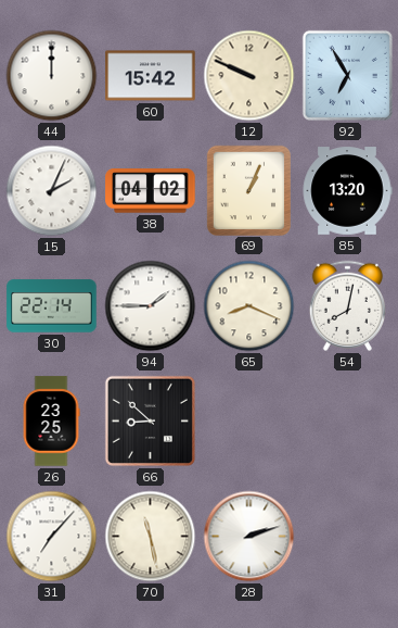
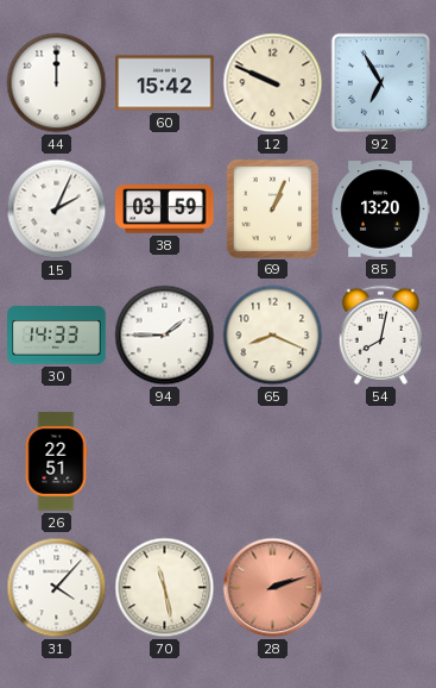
38: 04:02 -> 03:59 (165, 209)
30: 22:14 -> 14:33 (57, 336)
26: 23:25 -> 22:51 (56, 462)
66: 8:52 -> none (150, 420)
31: 7:07 -> 4:07 (57, 588)
28 dial: white -> salmon (273, 588)
